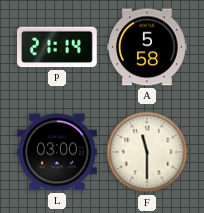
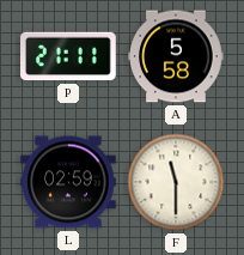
P: 21:14 -> 21:11 (69, 56)
L: 03:00 -> 02:59 (69, 182)
